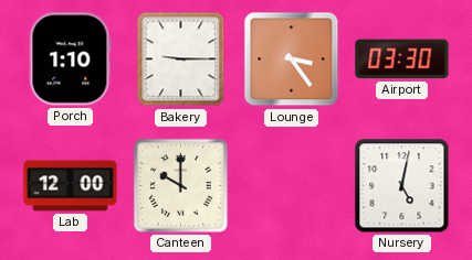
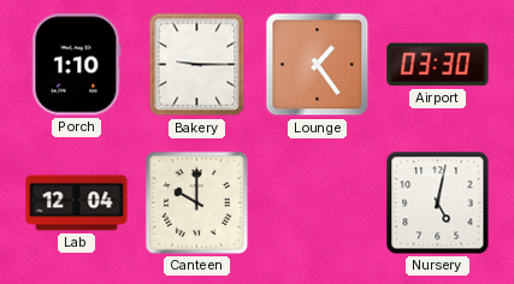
Lounge: 3:24 -> 1:24 (318, 65)
Lab: 12:00 -> 12:04 (77, 203)
